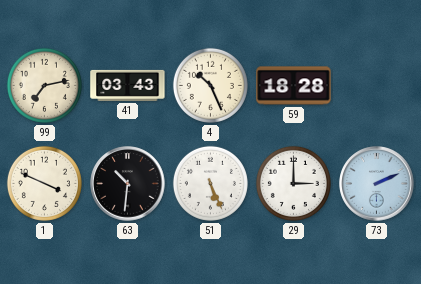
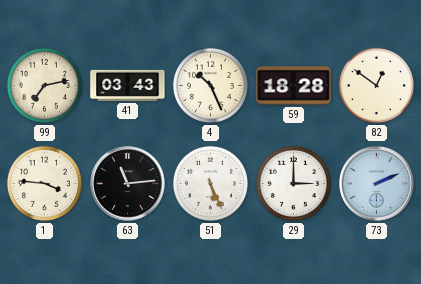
82: none -> 12:51 (376, 85)
1: 3:49 -> 3:46 (44, 183)
63: 10:31 -> 11:14 (128, 184)
